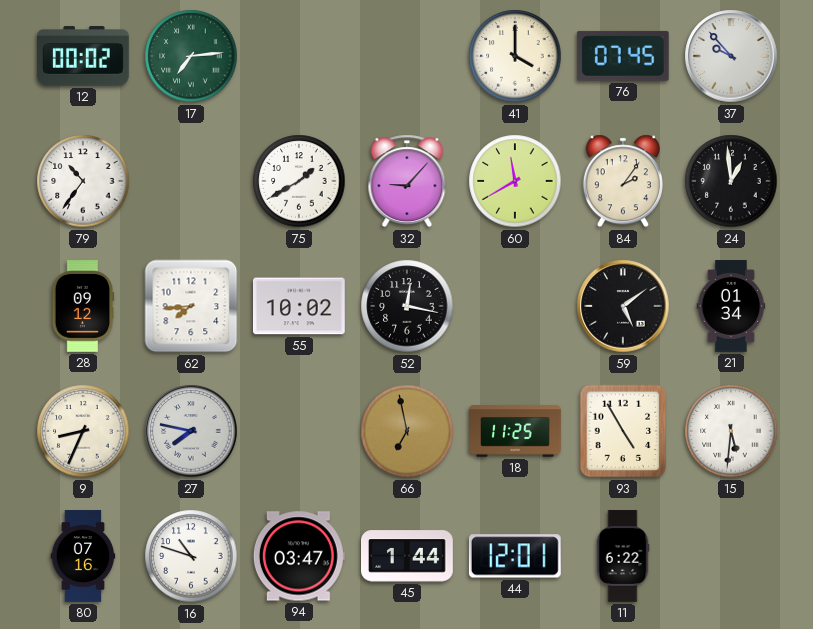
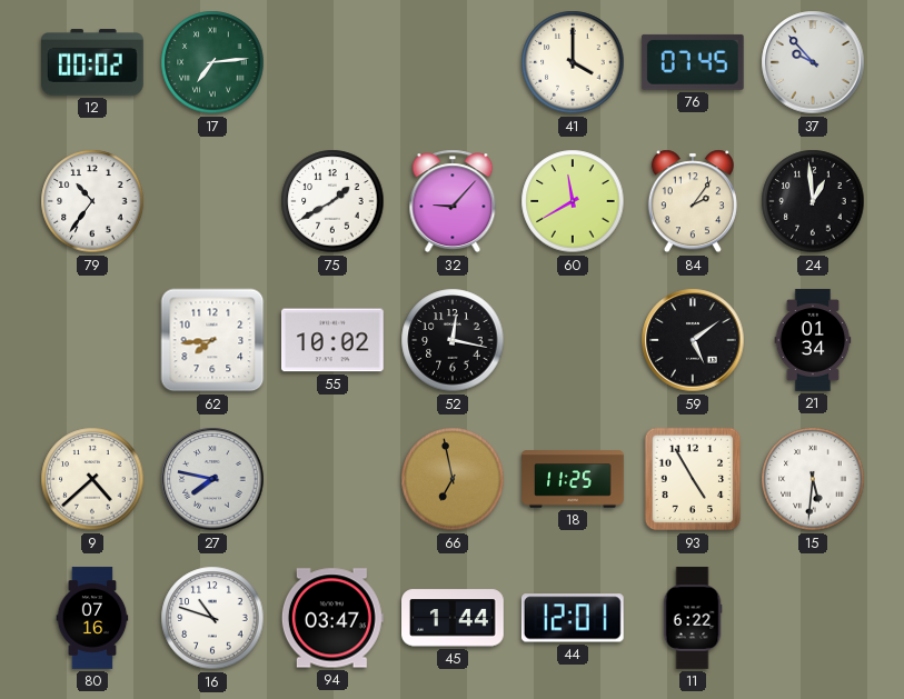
28: 09:12 -> none (83, 307)
9: 8:34 -> 4:38 (92, 479)
